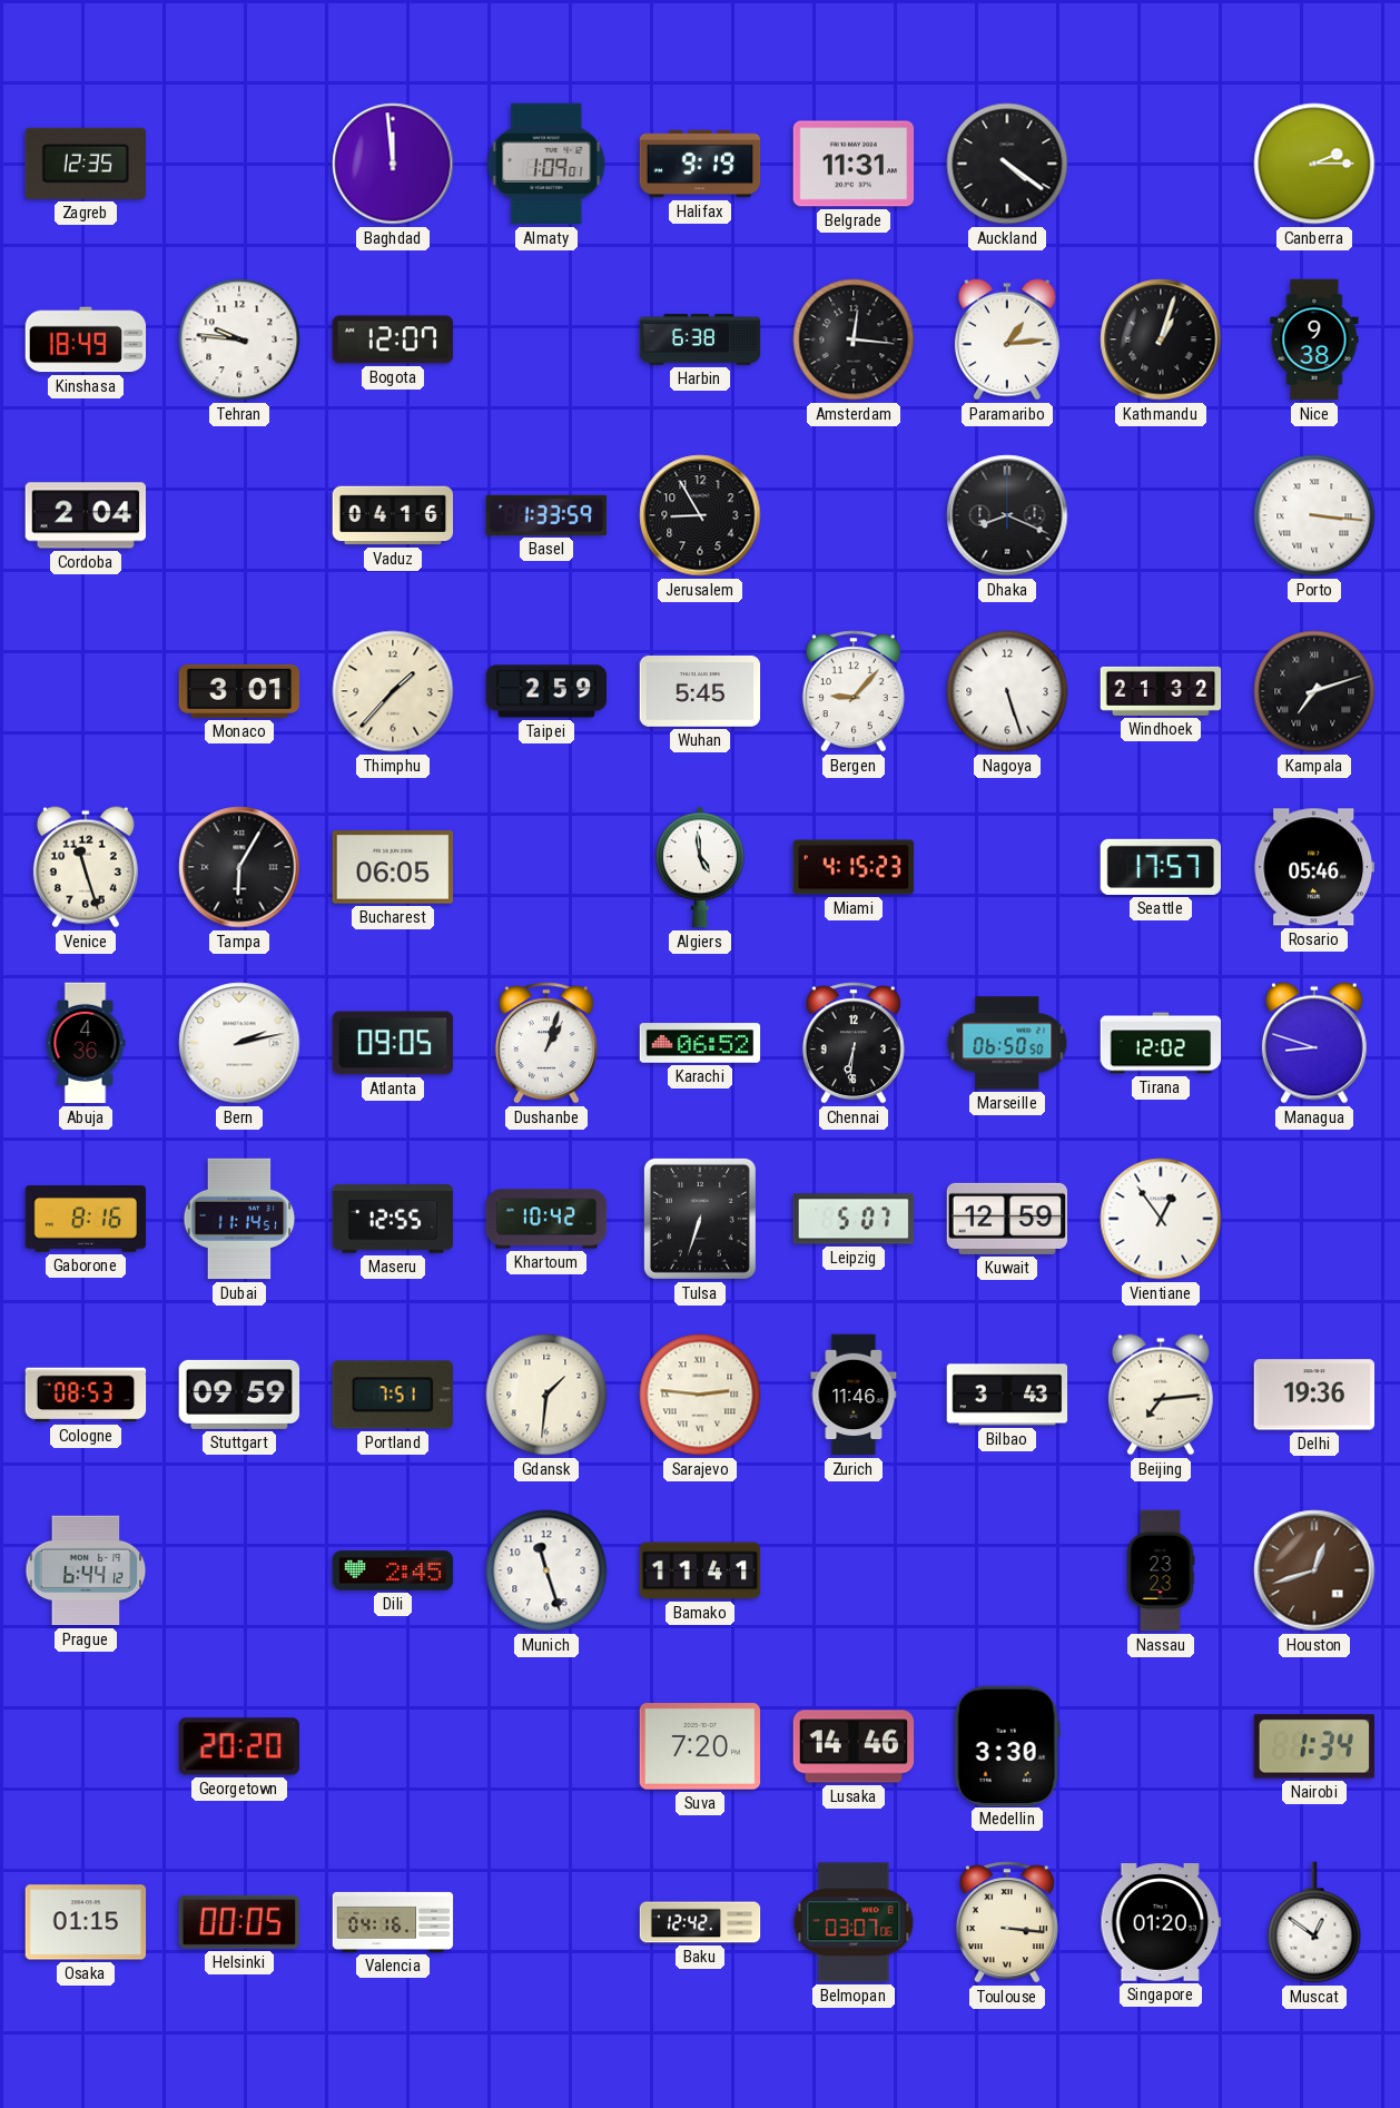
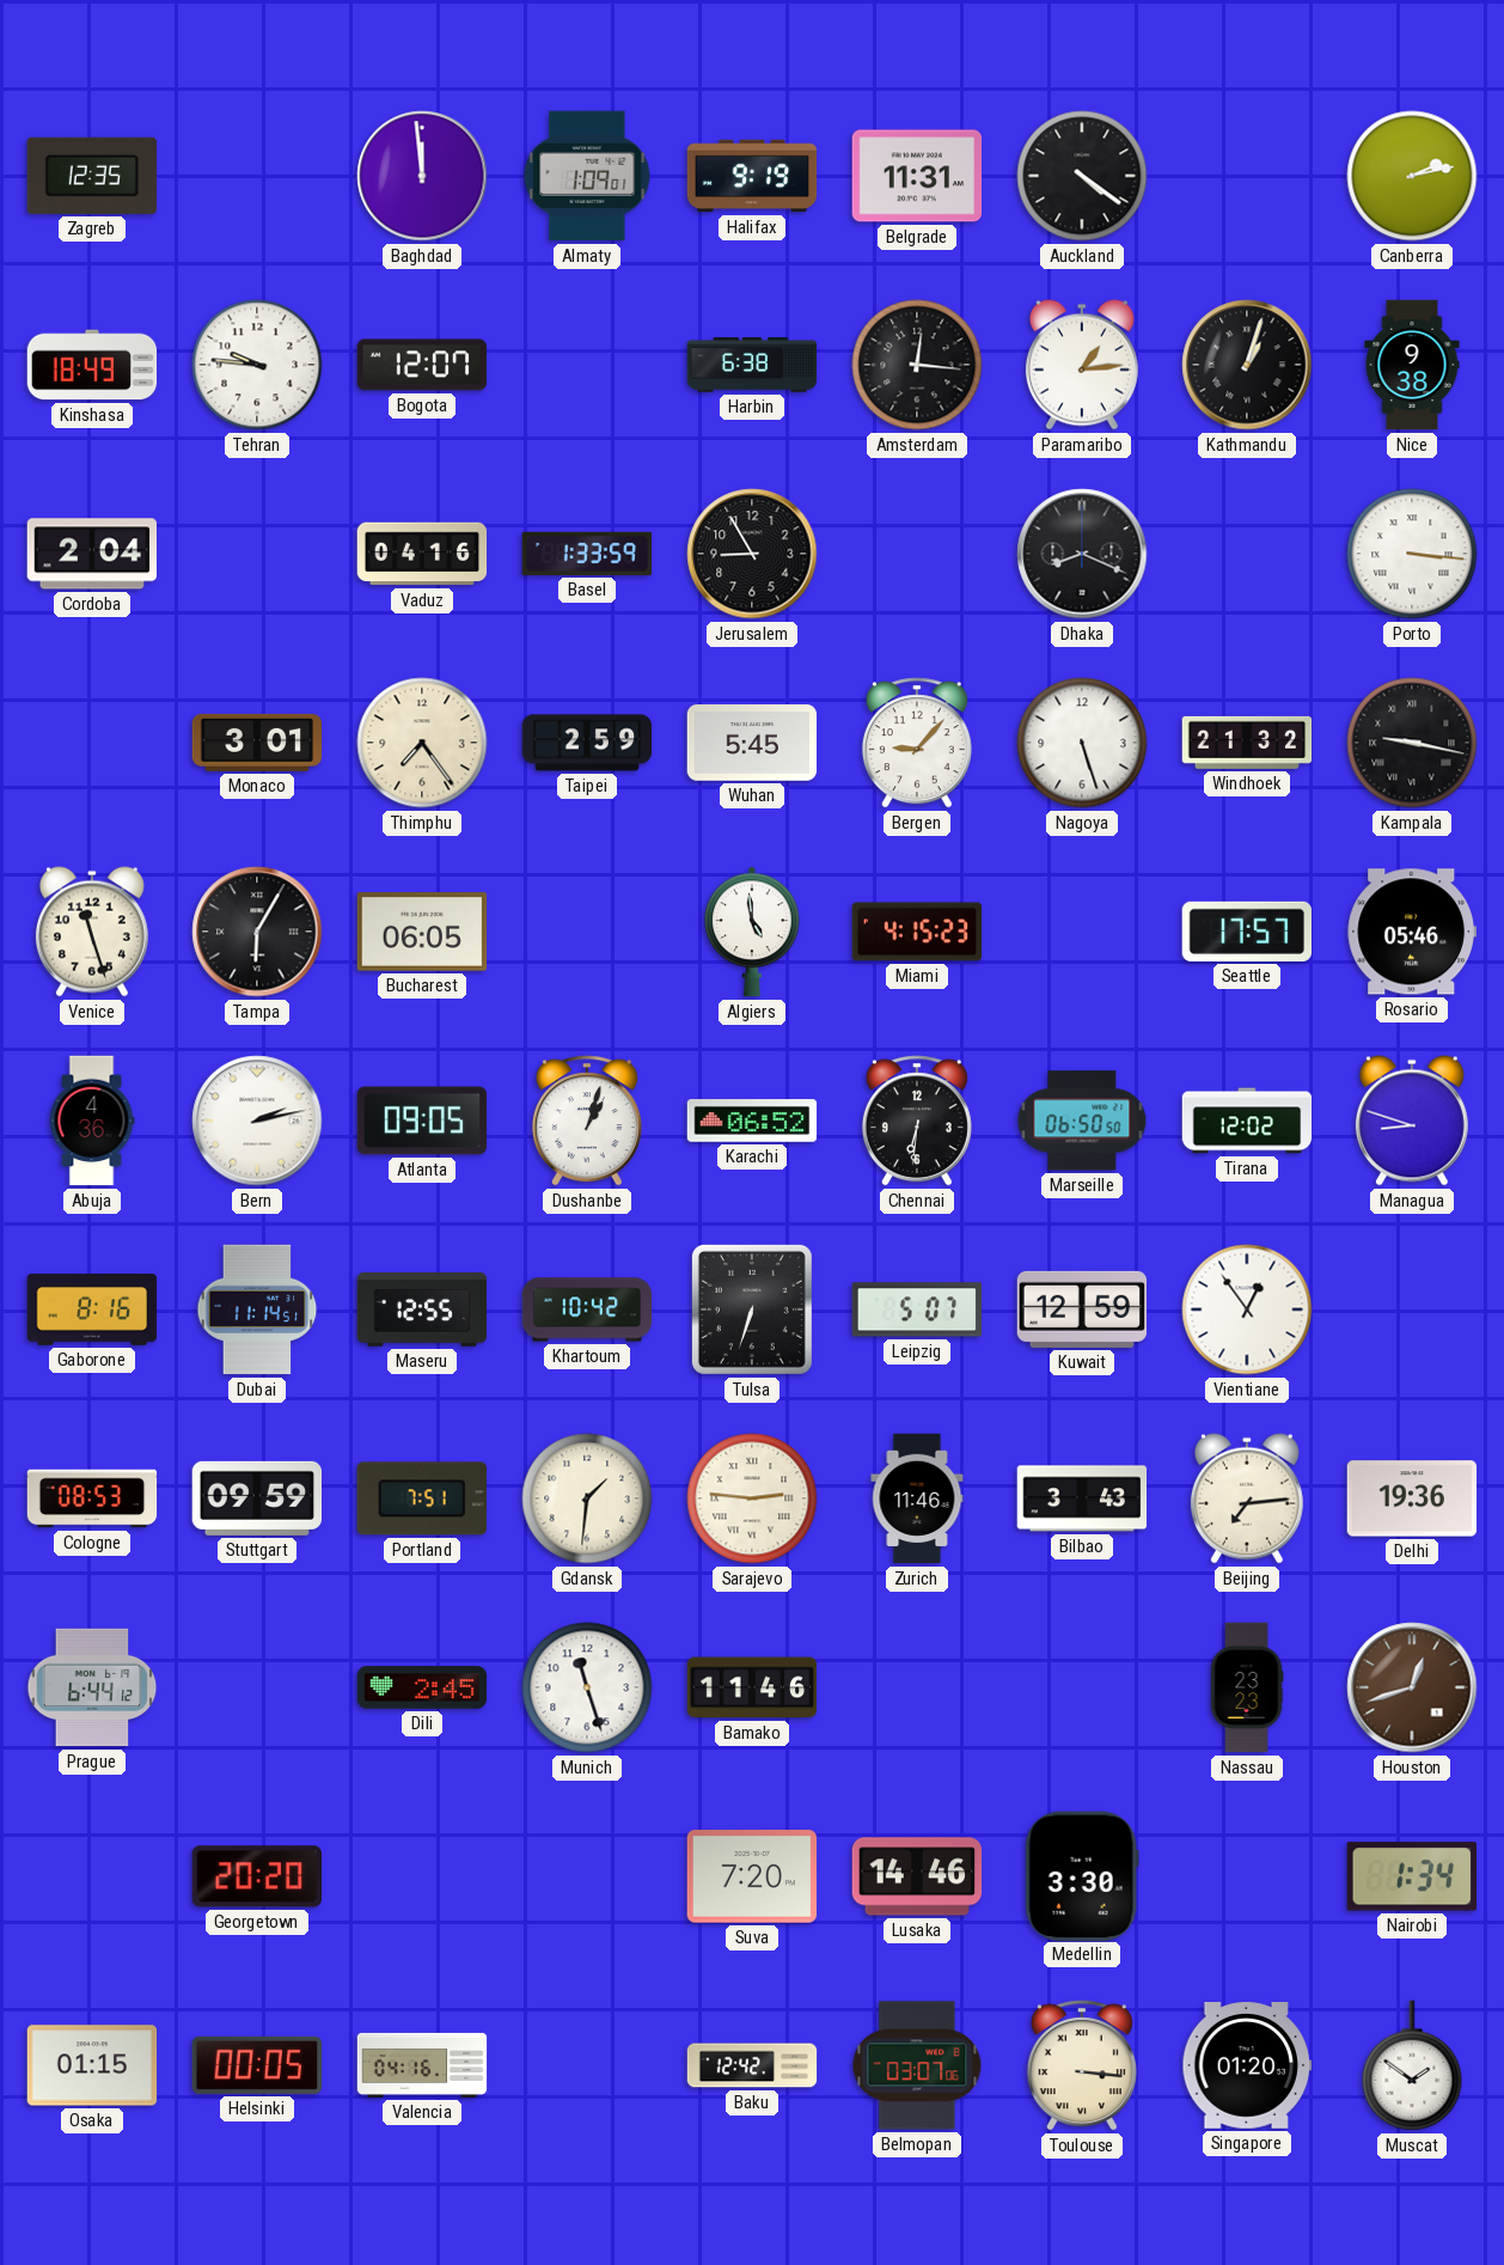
Canberra: 2:15 -> 2:13 (1412, 176)
Thimphu: 1:37 -> 7:24 (422, 743)
Kampala: 7:12 -> 9:17 (1412, 743)
Bamako: 11:41 -> 11:46 (752, 1687)
Muscat: 12:51 -> 1:51 (1412, 2065)
